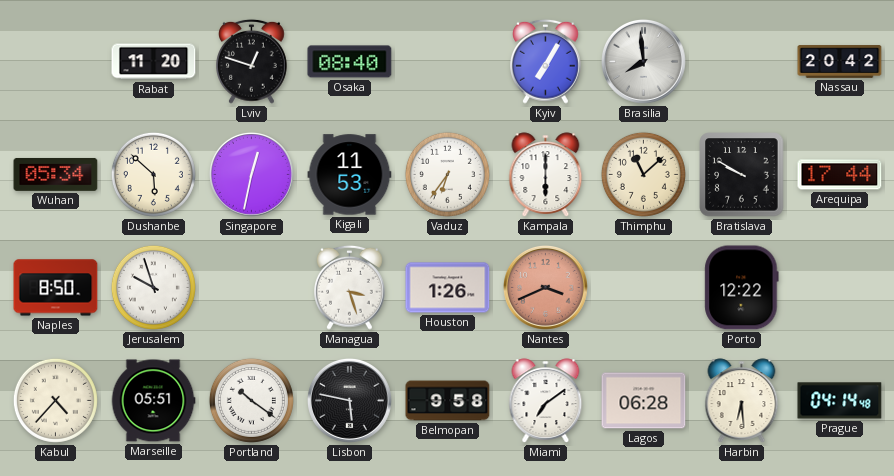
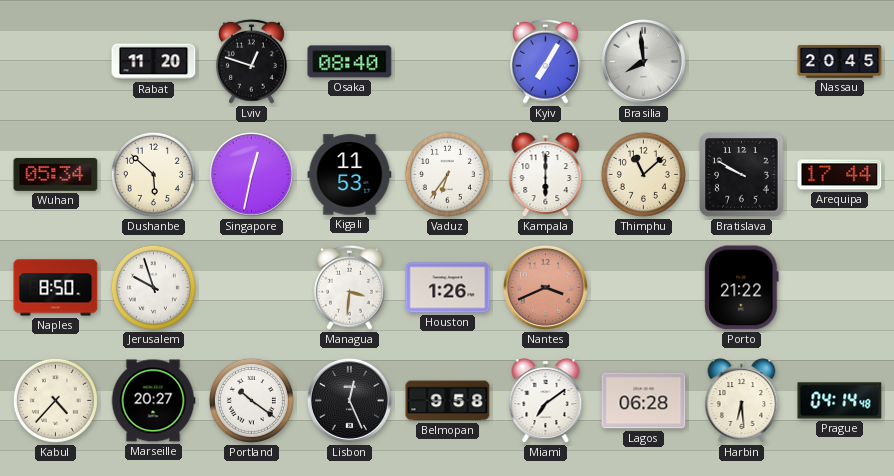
Nassau: 20:42 -> 20:45 (840, 62)
Managua: 3:27 -> 3:31 (350, 287)
Porto: 12:22 -> 21:22 (742, 288)
Marseille: 05:51 -> 20:27 (153, 401)
Lisbon: 5:47 -> 12:26 (349, 400)
